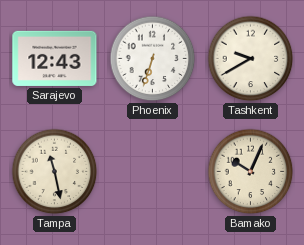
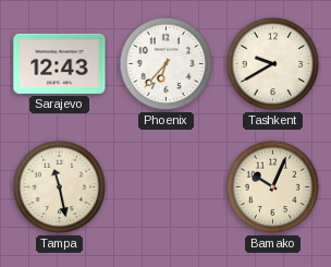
Phoenix: 6:33 -> 6:37 (167, 64)
